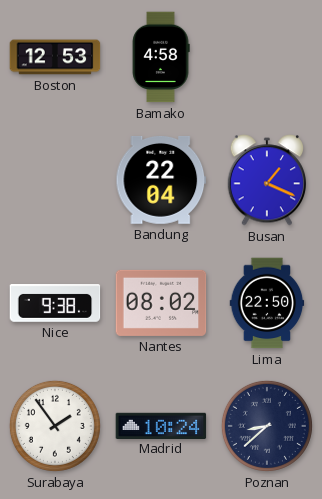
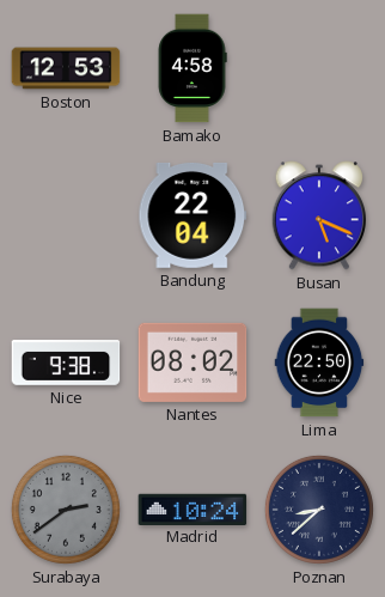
Busan: 1:19 -> 5:19 (318, 215)
Surabaya: 1:54 -> 2:39 (66, 510)
Surabaya dial: white -> grey (66, 510)
